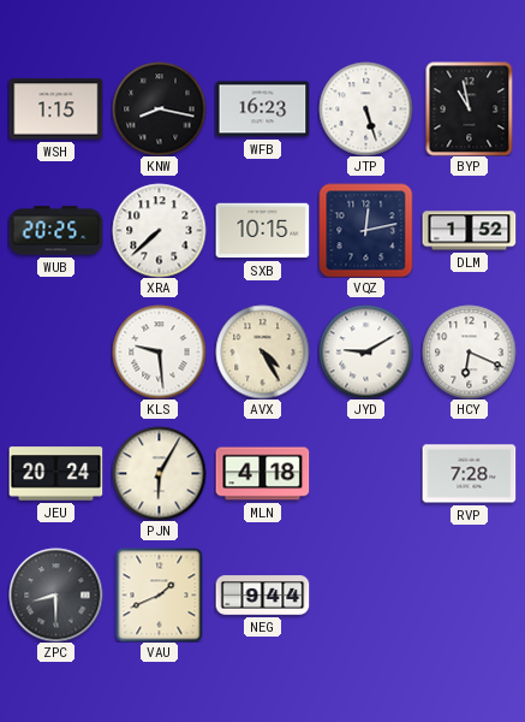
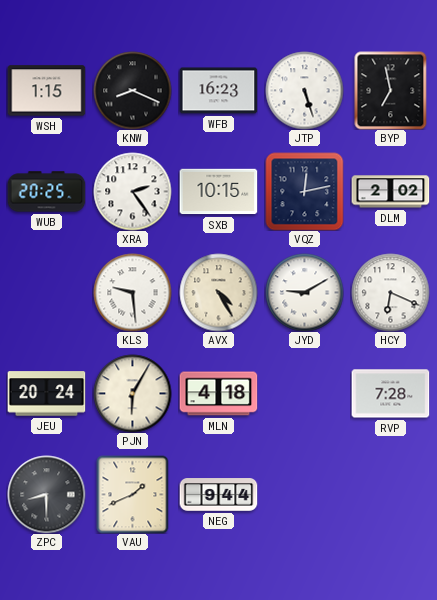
KNW: 8:17 -> 8:19 (132, 90)
BYP: 10:58 -> 6:58 (391, 90)
XRA: 7:38 -> 2:24 (132, 191)
DLM: 1:52 -> 2:02 (390, 192)
